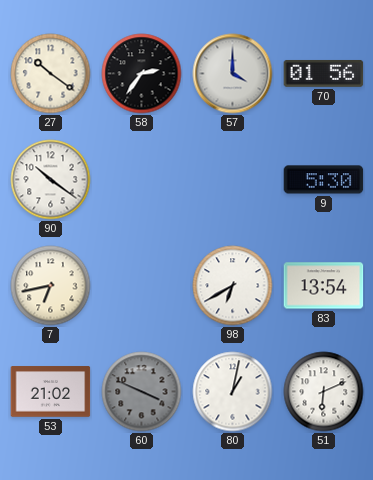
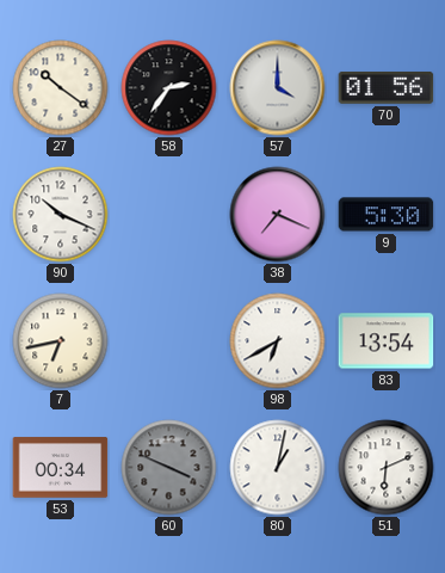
90: 10:21 -> 10:19 (61, 215)
38: none -> 7:19 (278, 215)
53: 21:02 -> 00:34 (61, 468)
